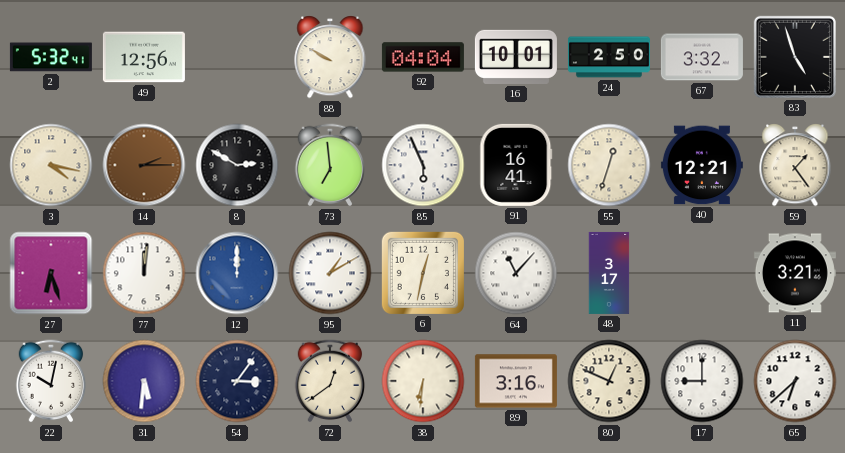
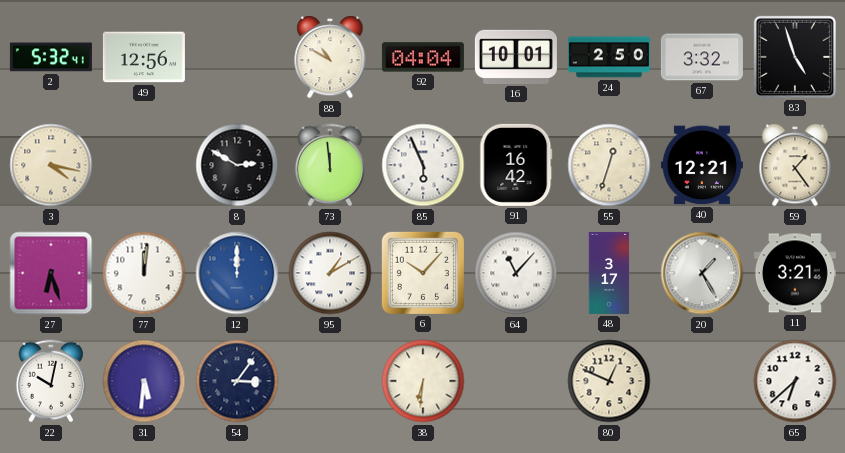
88: 9:50 -> 10:50 (330, 57)
14: 2:15 -> none (144, 165)
73: 6:59 -> 11:59 (330, 165)
91: 16:41 -> 16:42 (516, 165)
6: 12:32 -> 10:07 (423, 273)
20: none -> 1:25 (702, 273)
72: 12:39 -> none (330, 381)
89: 3:16 -> none (516, 381)
17: 9:00 -> none (702, 381)
